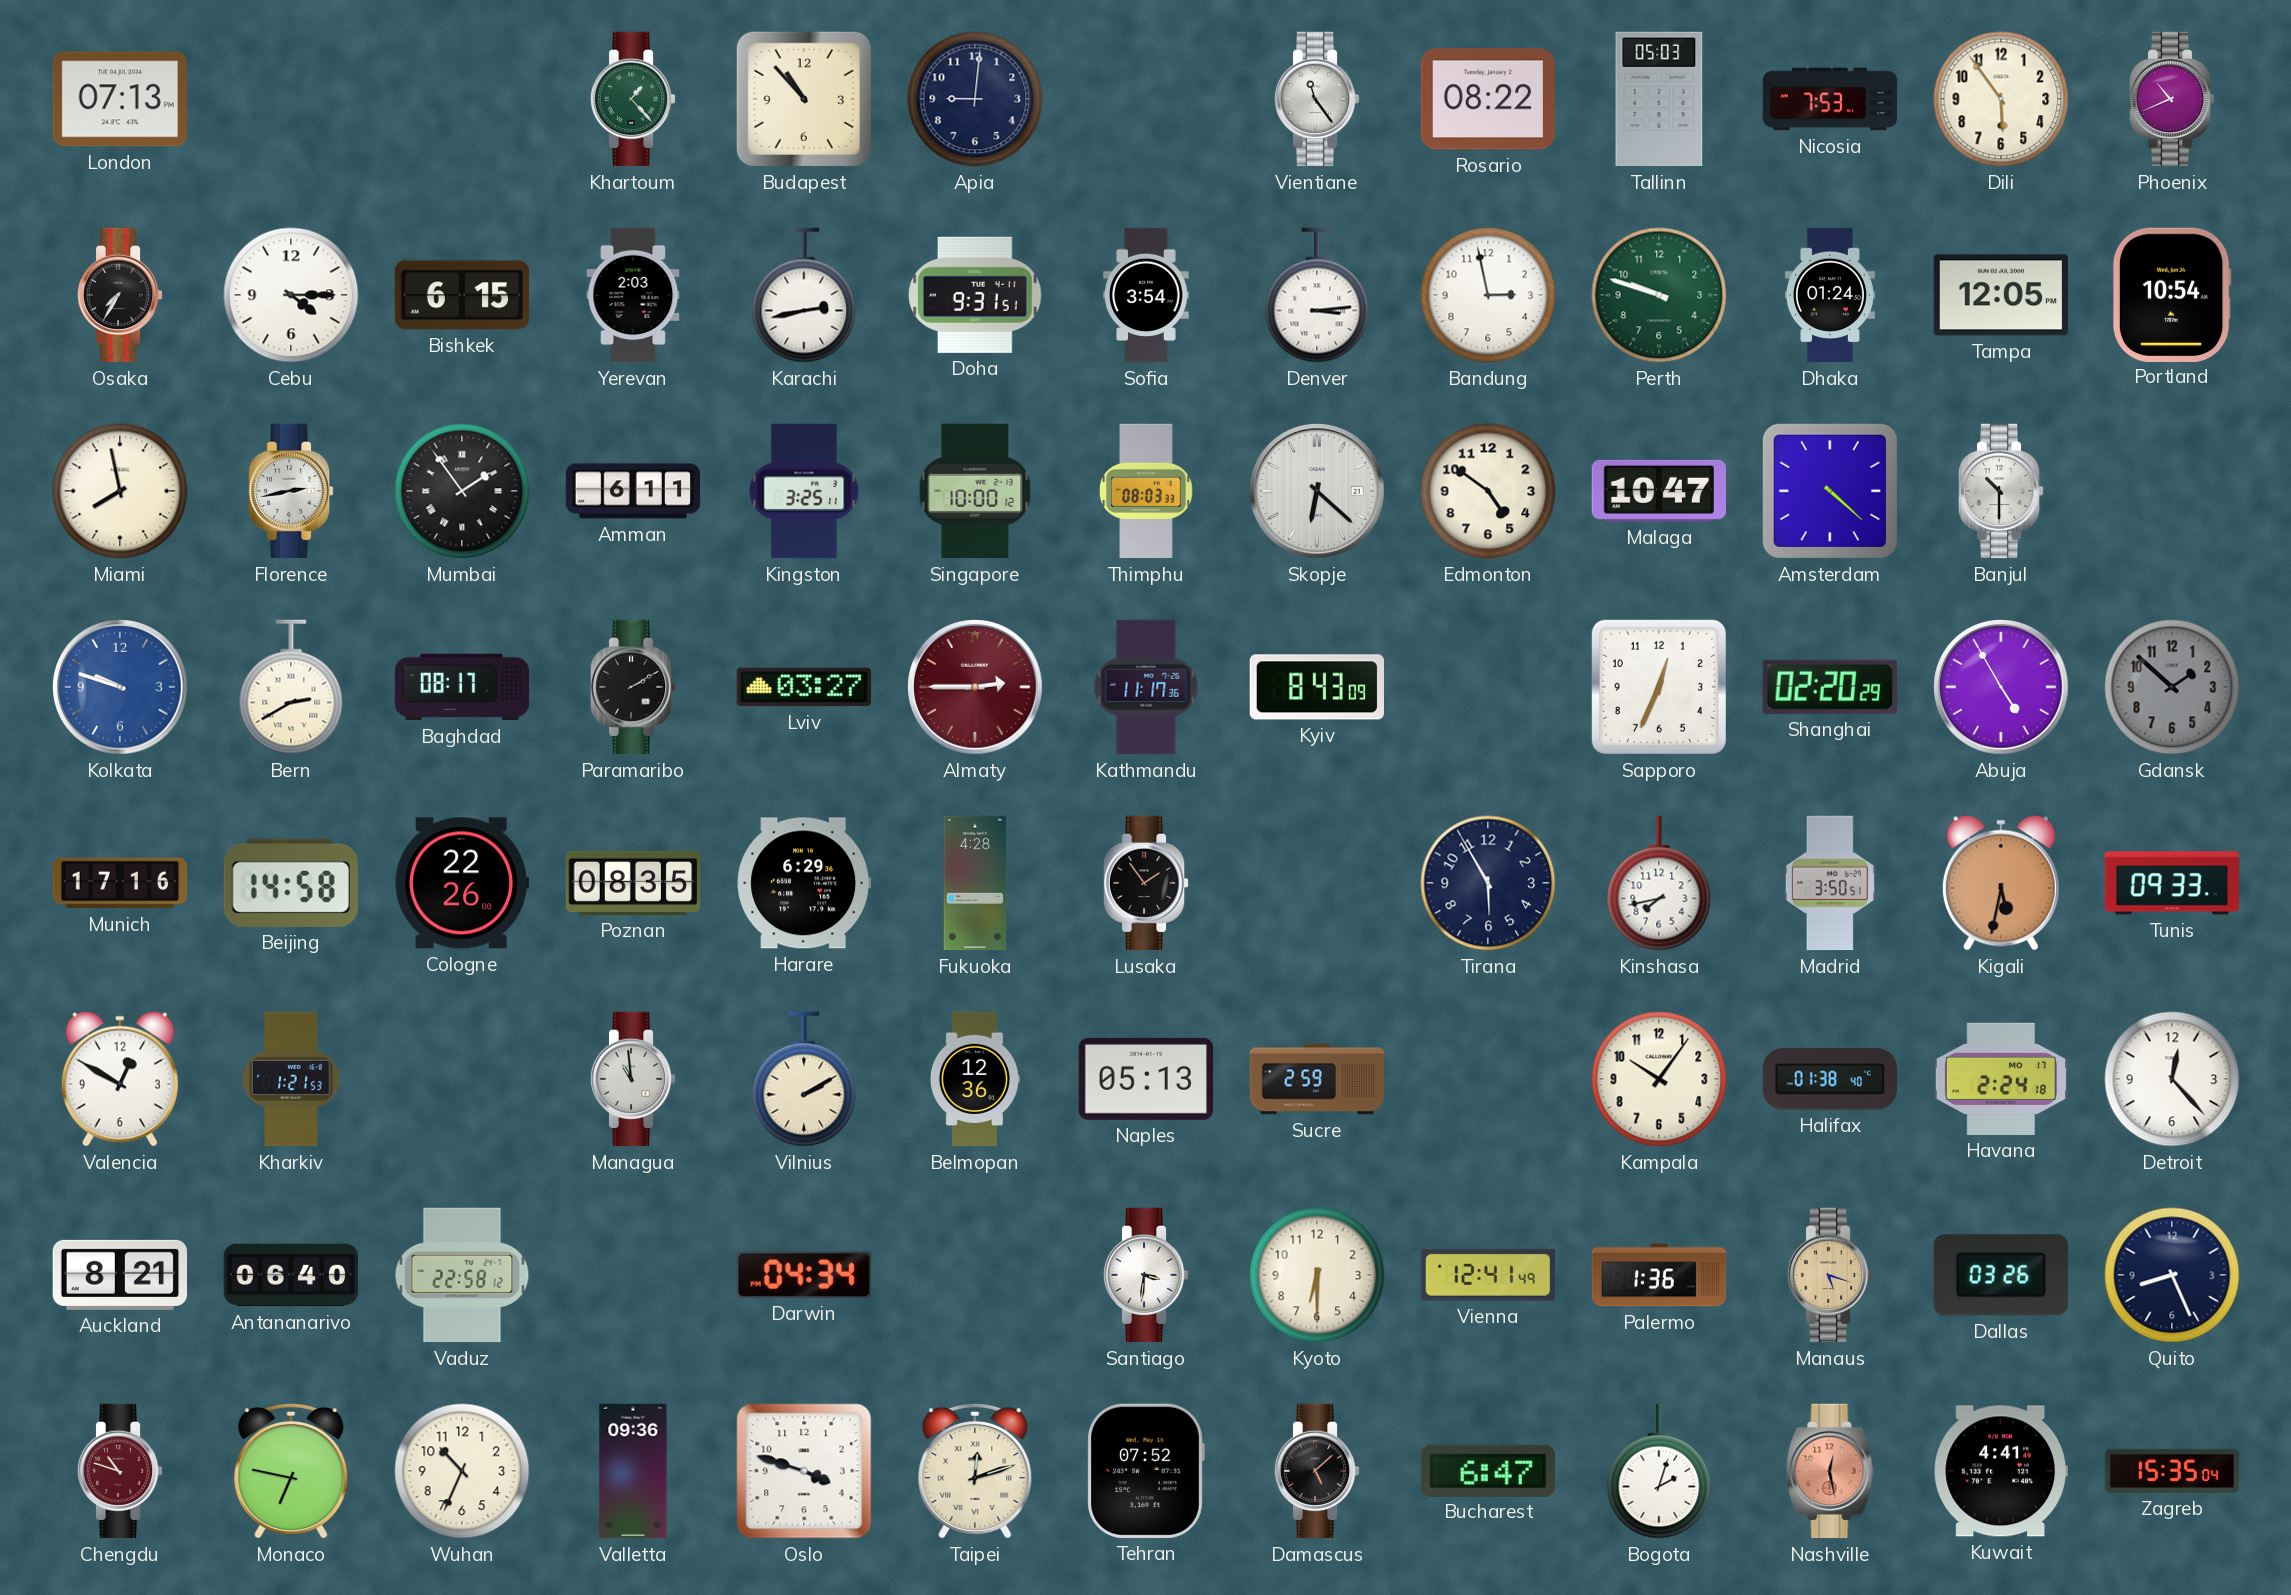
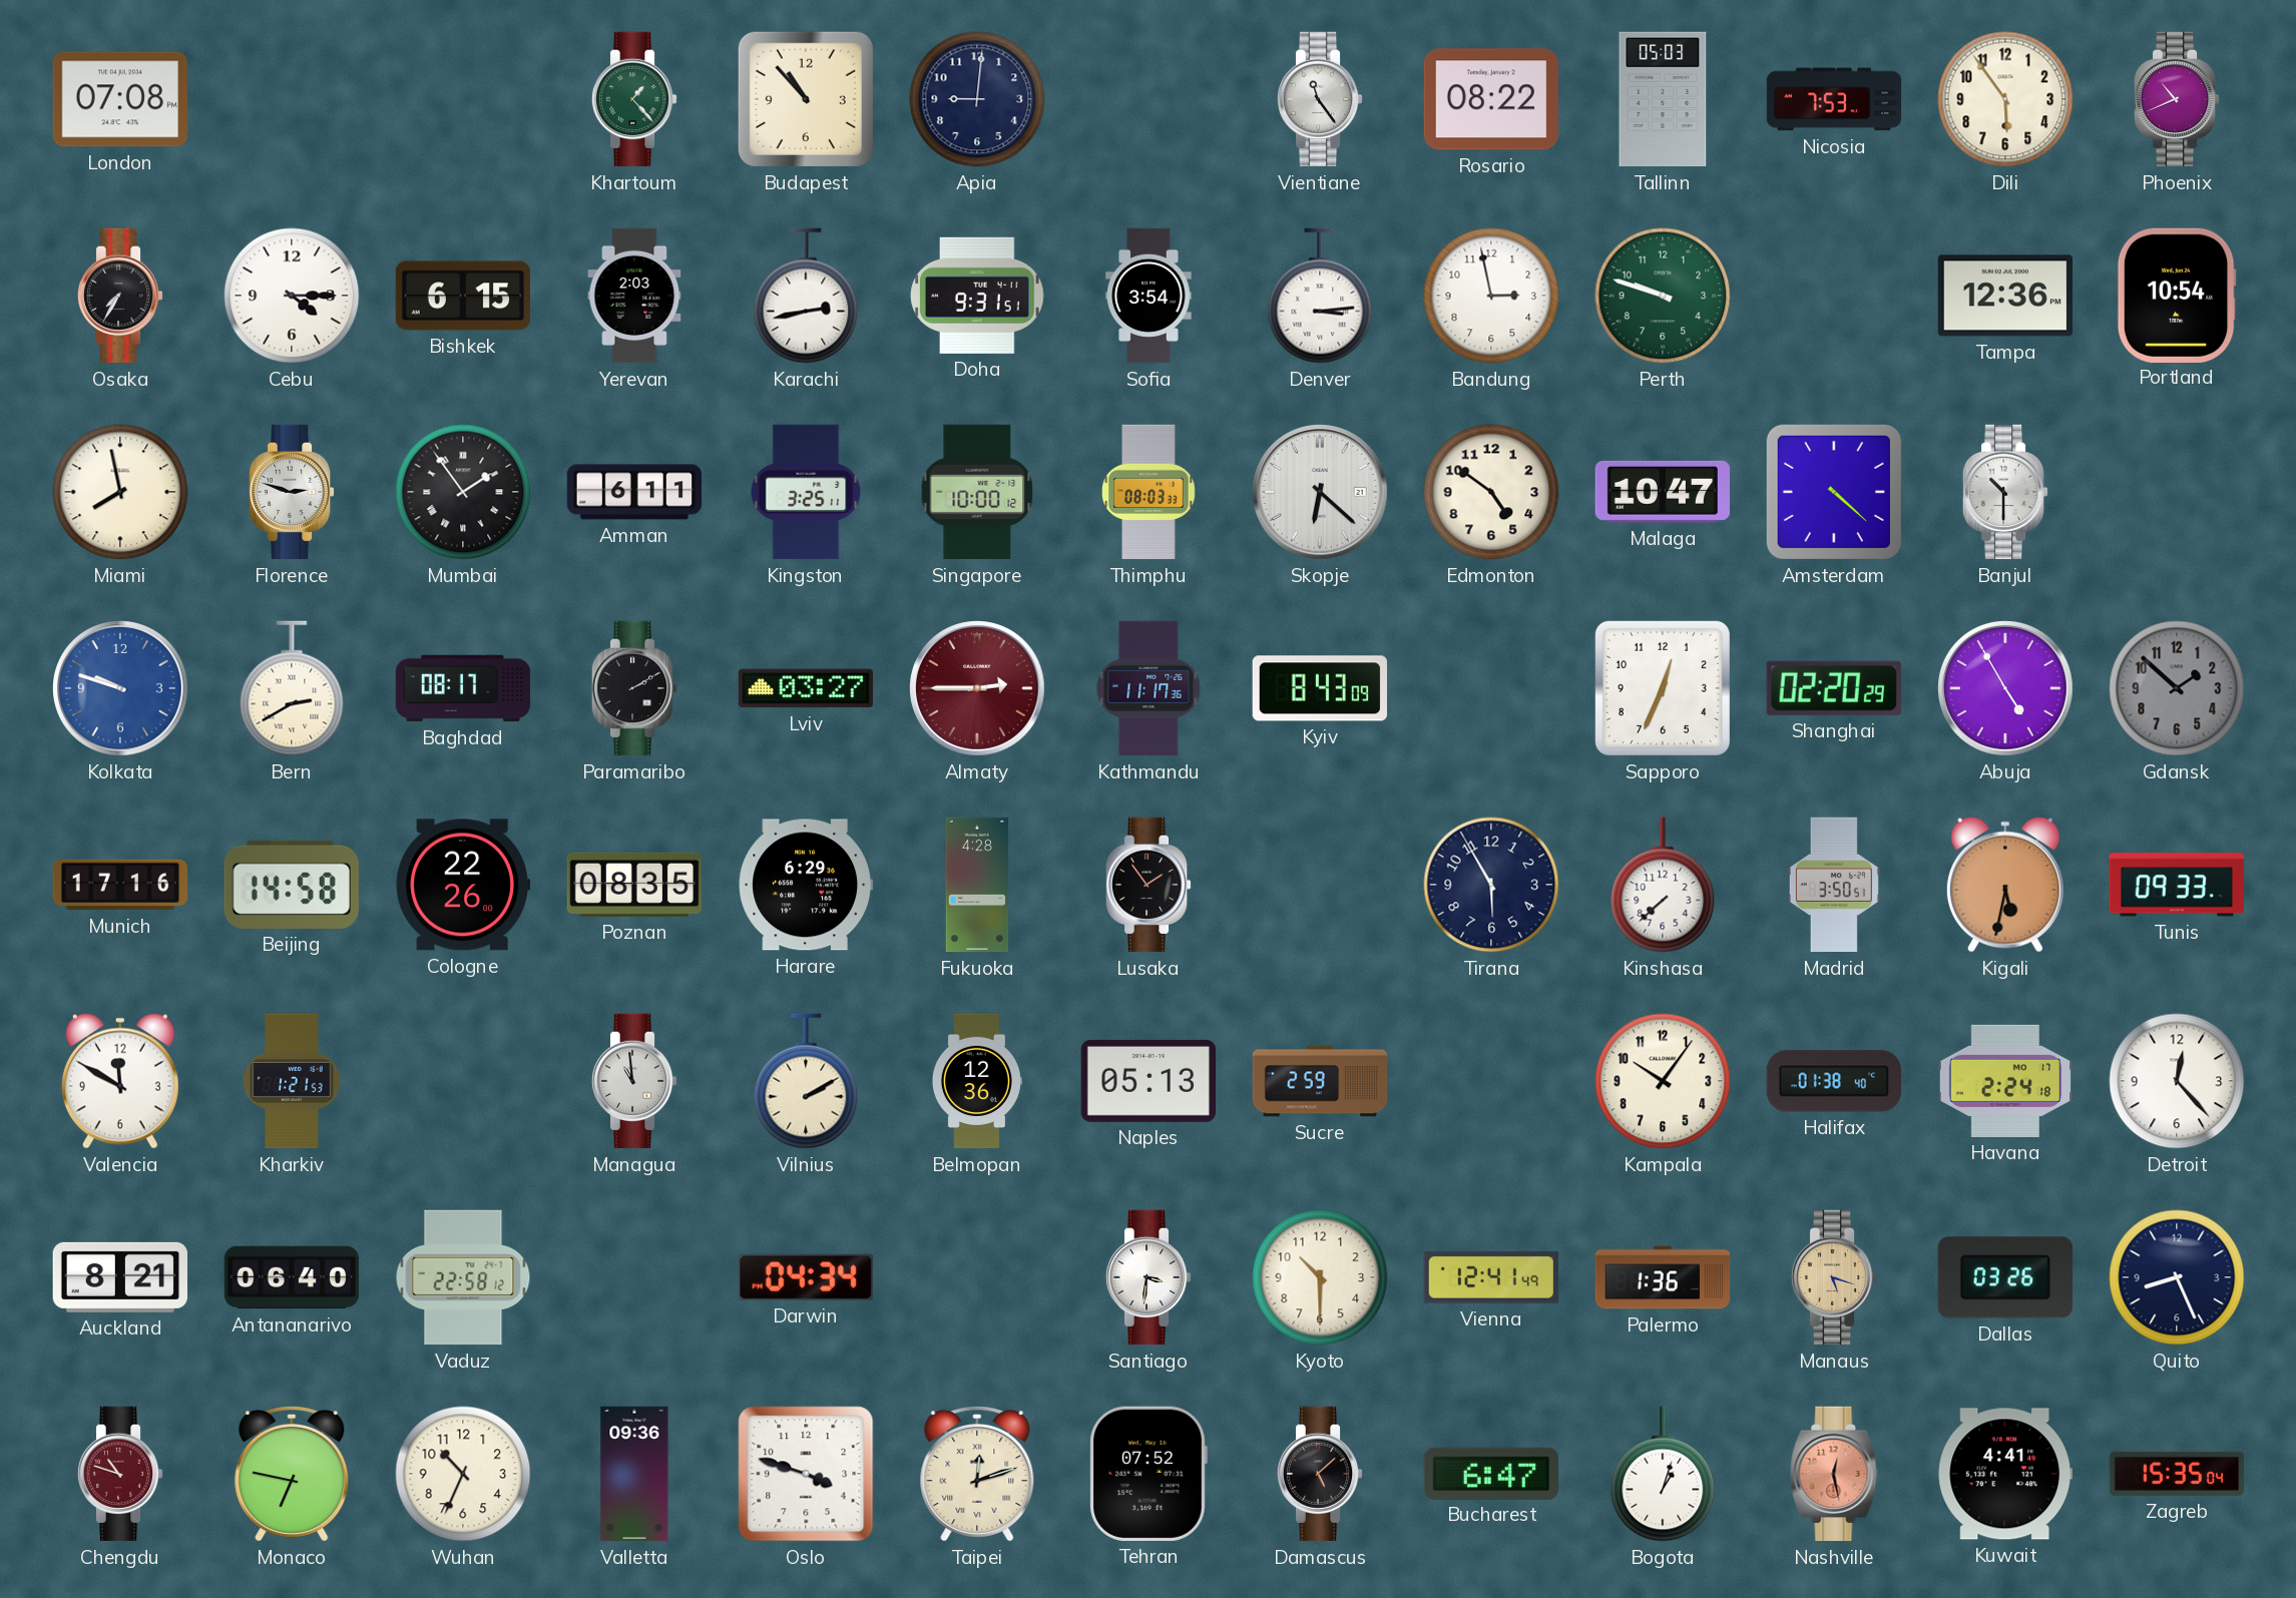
London: 07:13 -> 07:08 (119, 99)
Dhaka: 01:24 -> none (1830, 295)
Tampa: 12:05 -> 12:36 (2004, 296)
Florence: 2:43 -> 2:48 (292, 492)
Kinshasa: 7:43 -> 7:38 (1663, 885)
Valencia: 12:50 -> 11:50 (120, 1081)
Kyoto: 6:30 -> 10:30 (1320, 1277)
Bogota: 2:03 -> 1:03 (1663, 1474)
